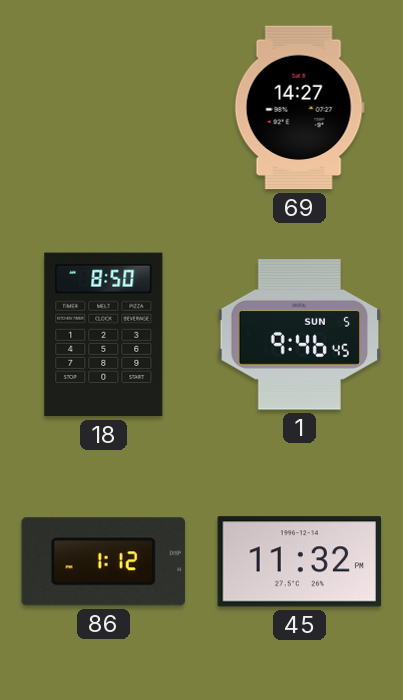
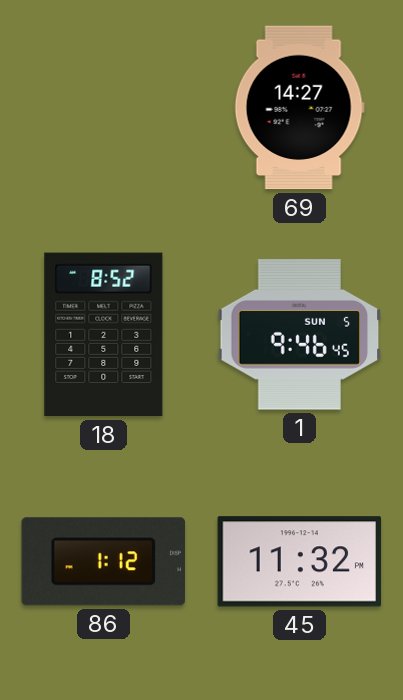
18: 8:50 -> 8:52 (104, 335)
